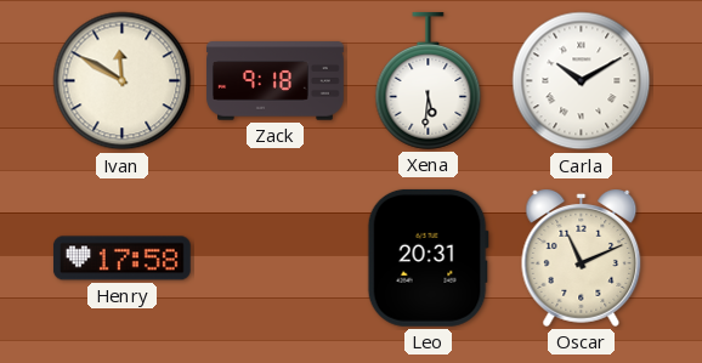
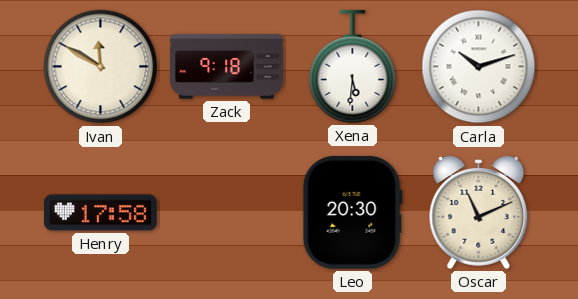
Carla: 10:10 -> 10:12 (479, 67)
Leo: 20:31 -> 20:30 (352, 212)
